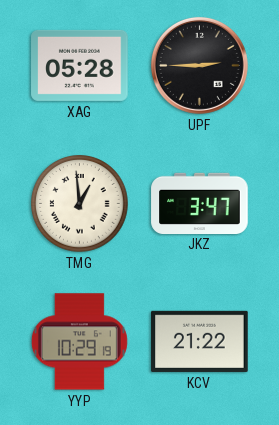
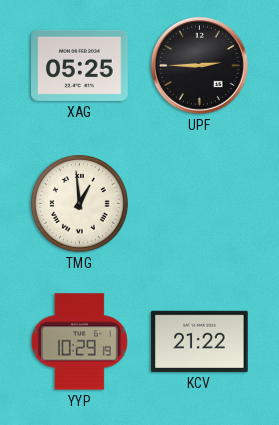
XAG: 05:28 -> 05:25 (80, 65)
JKZ: 3:47 -> none (200, 203)
